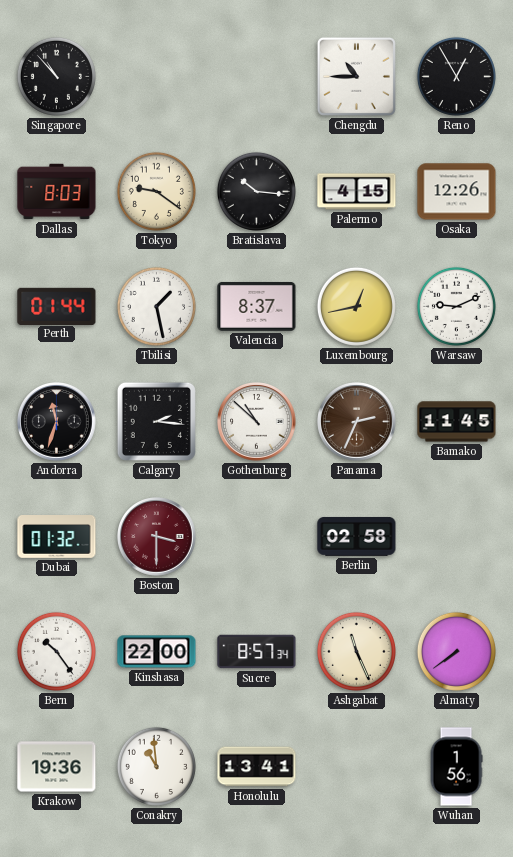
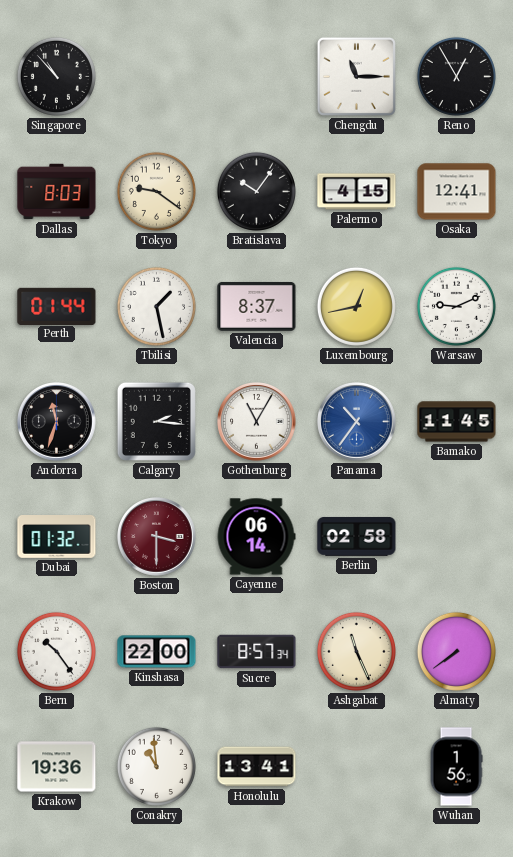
Chengdu: 10:45 -> 11:15 (356, 76)
Bratislava: 10:16 -> 10:06 (256, 191)
Osaka: 12:26 -> 12:41 (457, 192)
Gothenburg: 10:52 -> 11:05 (257, 422)
Panama: 2:34 -> 10:36 (357, 422)
Panama dial: brown -> blue (357, 422)
Cayenne: none -> 06:14 (256, 537)
